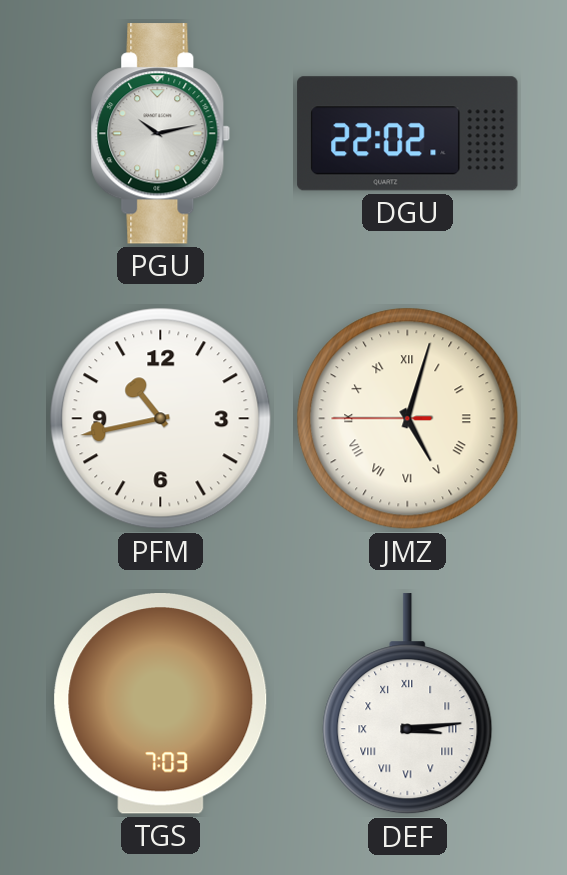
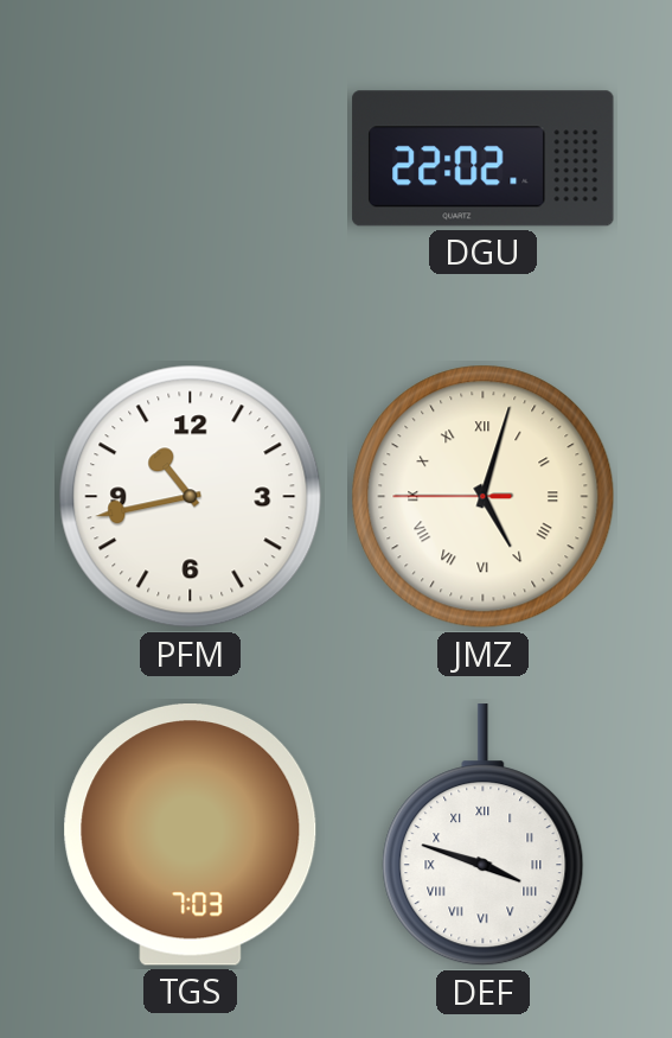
PGU: 10:13 -> none (161, 134)
DEF: 3:14 -> 3:48 (484, 835)
